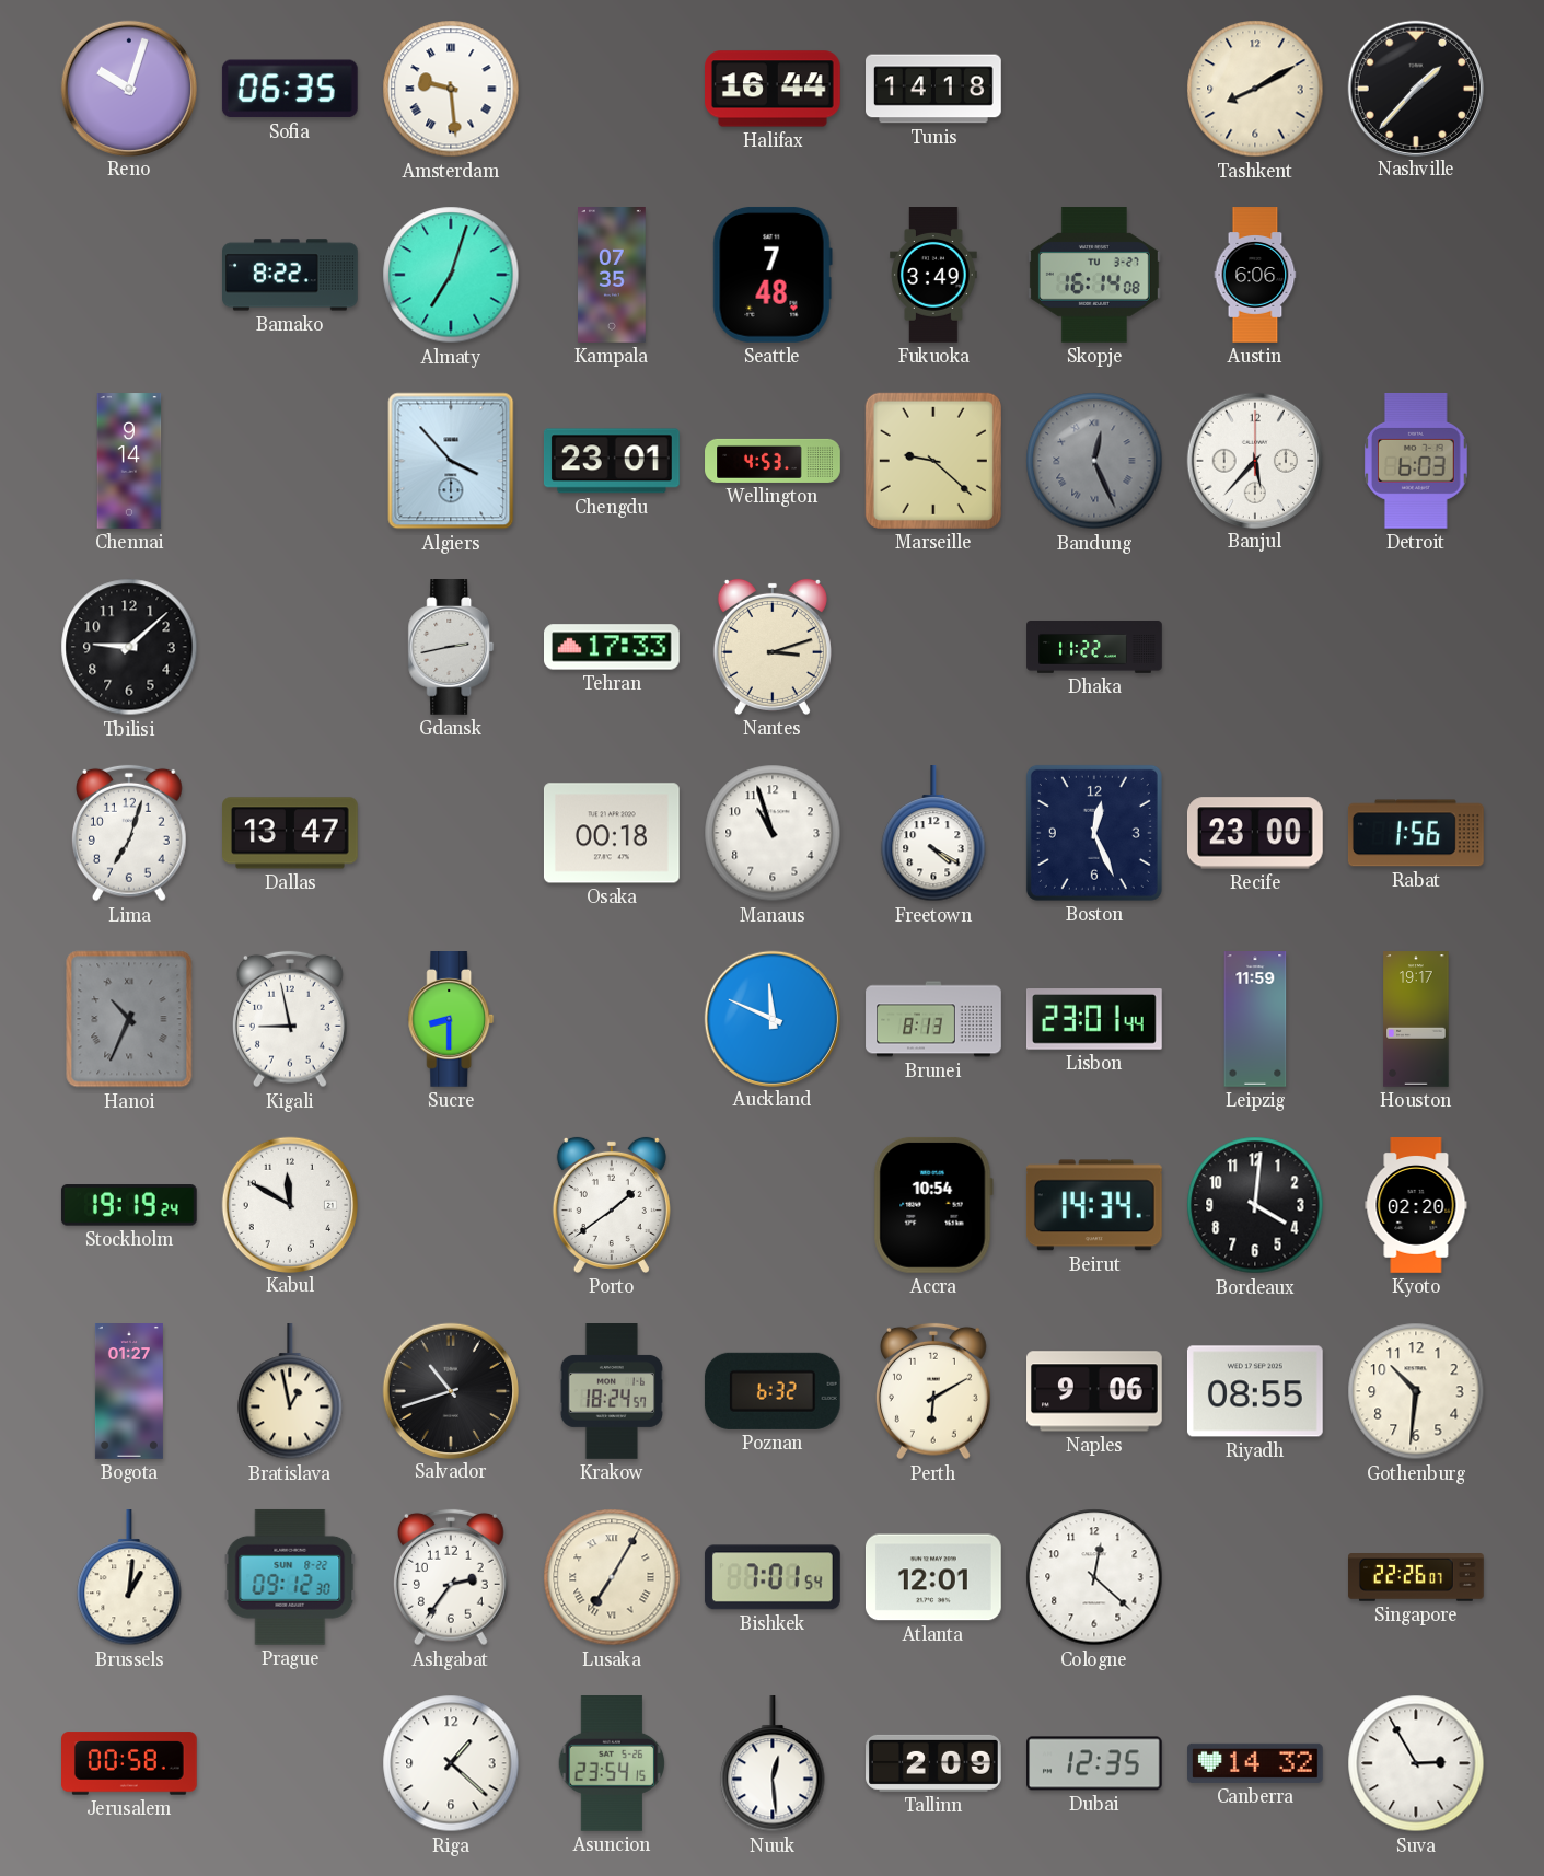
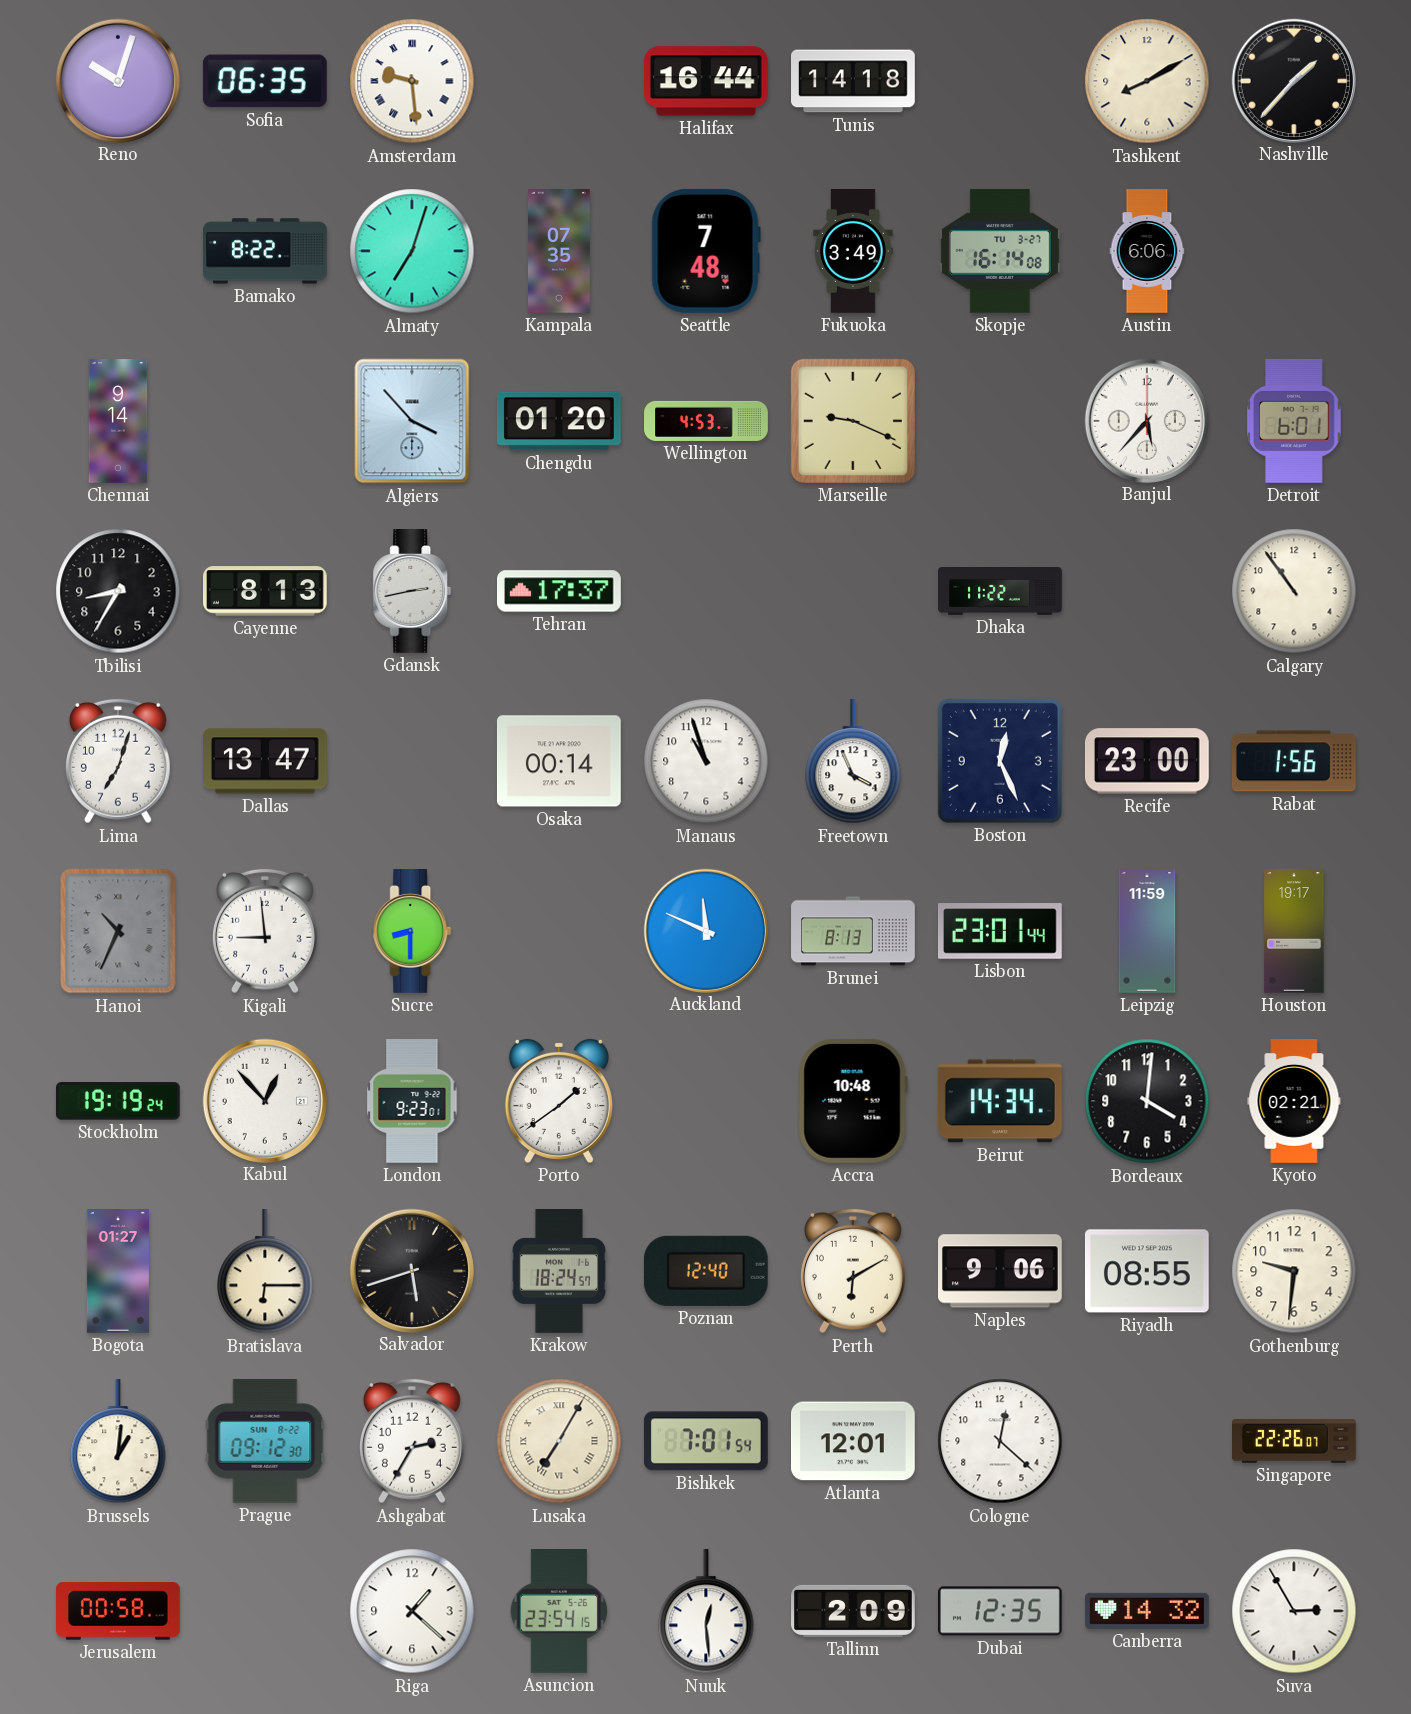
Chengdu: 23:01 -> 01:20 (559, 421)
Marseille: 9:22 -> 9:19 (853, 421)
Bandung: 12:26 -> none (1094, 461)
Detroit: 6:03 -> 6:01 (1295, 422)
Tbilisi: 9:08 -> 8:35 (118, 591)
Cayenne: none -> 8:13 (266, 591)
Tehran: 17:33 -> 17:37 (560, 591)
Nantes: 3:12 -> none (773, 647)
Calgary: none -> 10:54 (1294, 591)
Osaka: 00:18 -> 00:14 (559, 761)
Freetown: 4:20 -> 3:56 (853, 762)
Kigali: 8:58 -> 8:59 (265, 931)
Kabul: 11:50 -> 12:53 (264, 1100)
London: none -> 9:23 (412, 1102)
Accra: 10:54 -> 10:48 (853, 1101)
Kyoto: 02:20 -> 02:21 (1294, 1102)
Bratislava: 12:58 -> 6:15 (265, 1272)
Salvador: 10:42 -> 5:42 (411, 1270)
Poznan: 6:32 -> 12:40 (706, 1271)
Gothenburg: 10:31 -> 9:31 (1294, 1271)
Ashgabat: 2:36 -> 2:35 (412, 1441)
